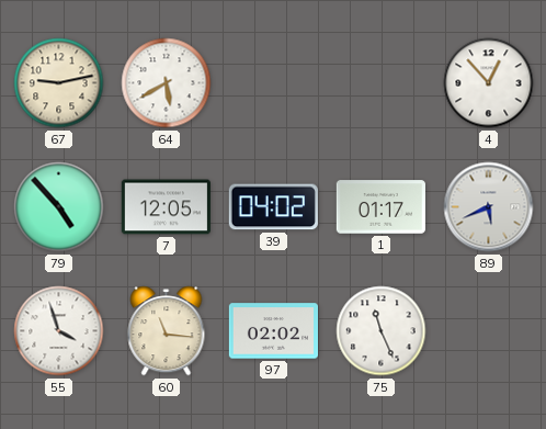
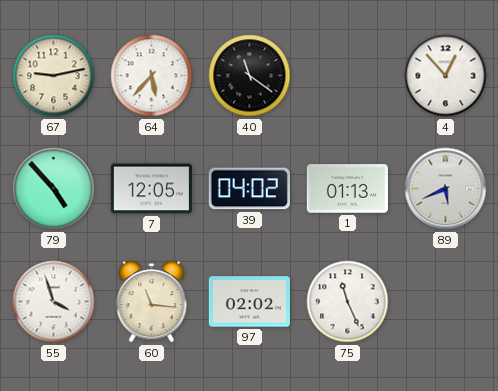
64: 5:40 -> 5:37 (152, 76)
40: none -> 11:21 (250, 76)
1: 01:17 -> 01:13 (347, 189)
